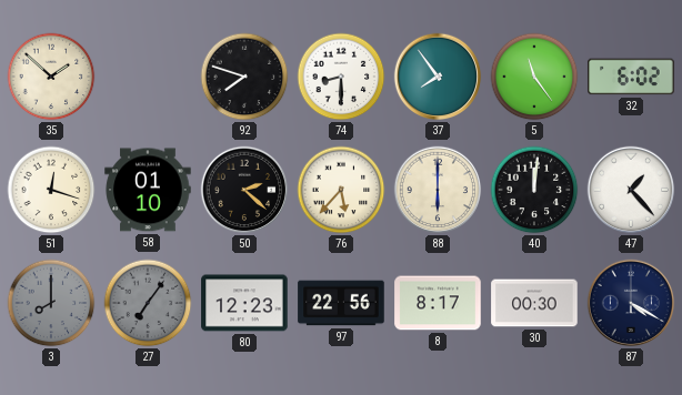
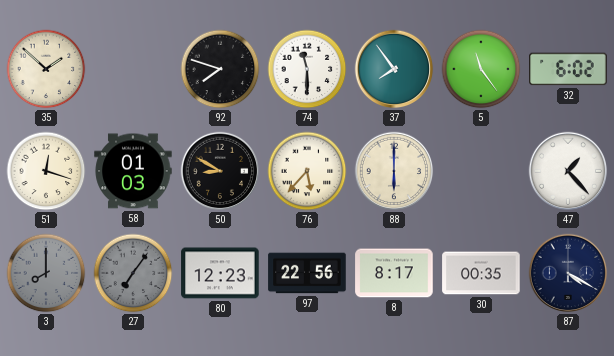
74: 8:30 -> 11:30 (307, 69)
58: 01:10 -> 01:03 (133, 171)
50: 2:22 -> 8:50 (220, 171)
40: 12:01 -> none (534, 190)
30: 00:30 -> 00:35 (481, 273)
